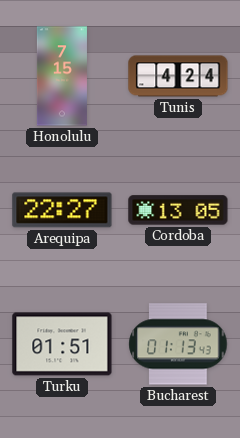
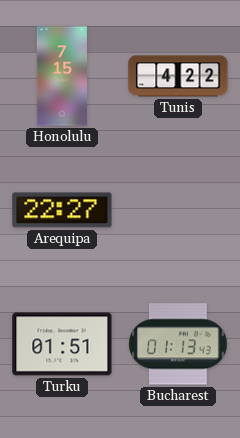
Tunis: 4:24 -> 4:22 (178, 76)
Cordoba: 13:05 -> none (178, 210)
